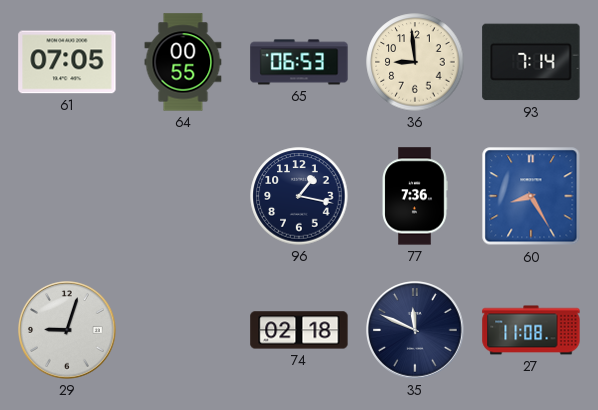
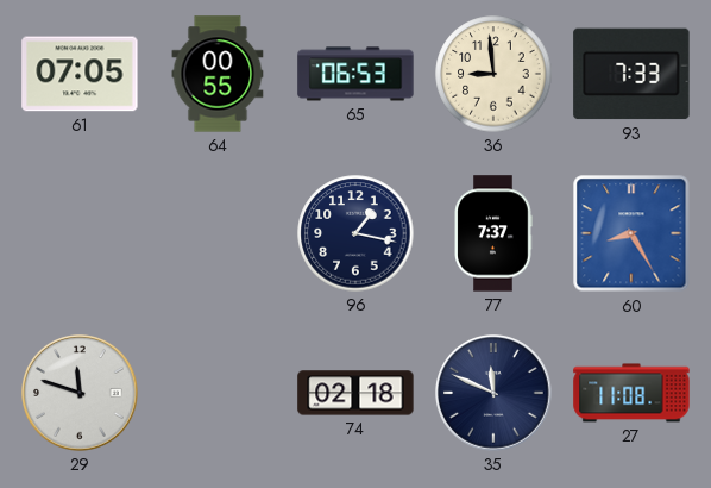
93: 7:14 -> 7:33 (631, 74)
77: 7:36 -> 7:37 (493, 233)
29: 9:03 -> 11:48 (80, 393)
